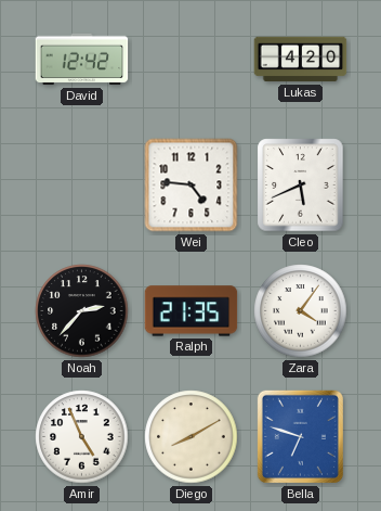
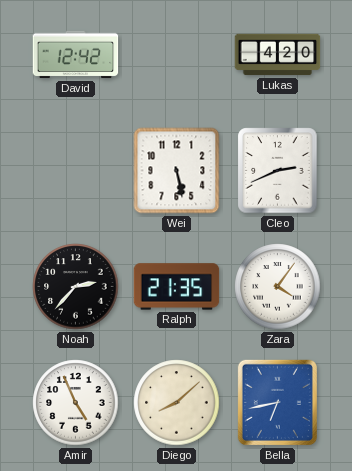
Wei: 4:46 -> 5:28 (177, 171)
Cleo: 5:41 -> 2:41 (278, 171)
Diego: 8:10 -> 8:08 (177, 403)
Bella: 6:48 -> 6:43 (277, 402)
